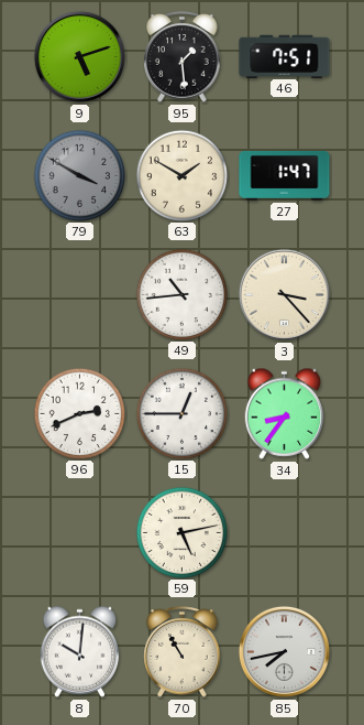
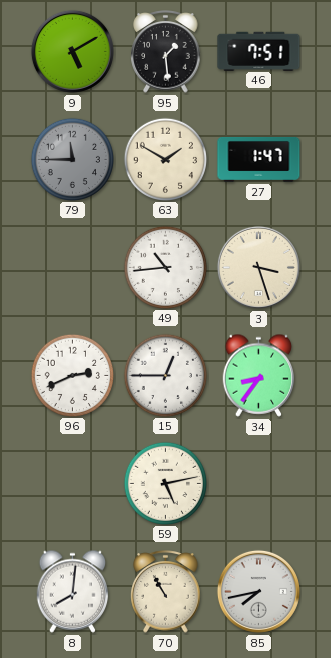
9: 5:12 -> 5:10 (72, 51)
79: 3:50 -> 11:45 (72, 159)
3: 3:23 -> 3:27 (258, 267)
8: 10:01 -> 8:01 (73, 591)
